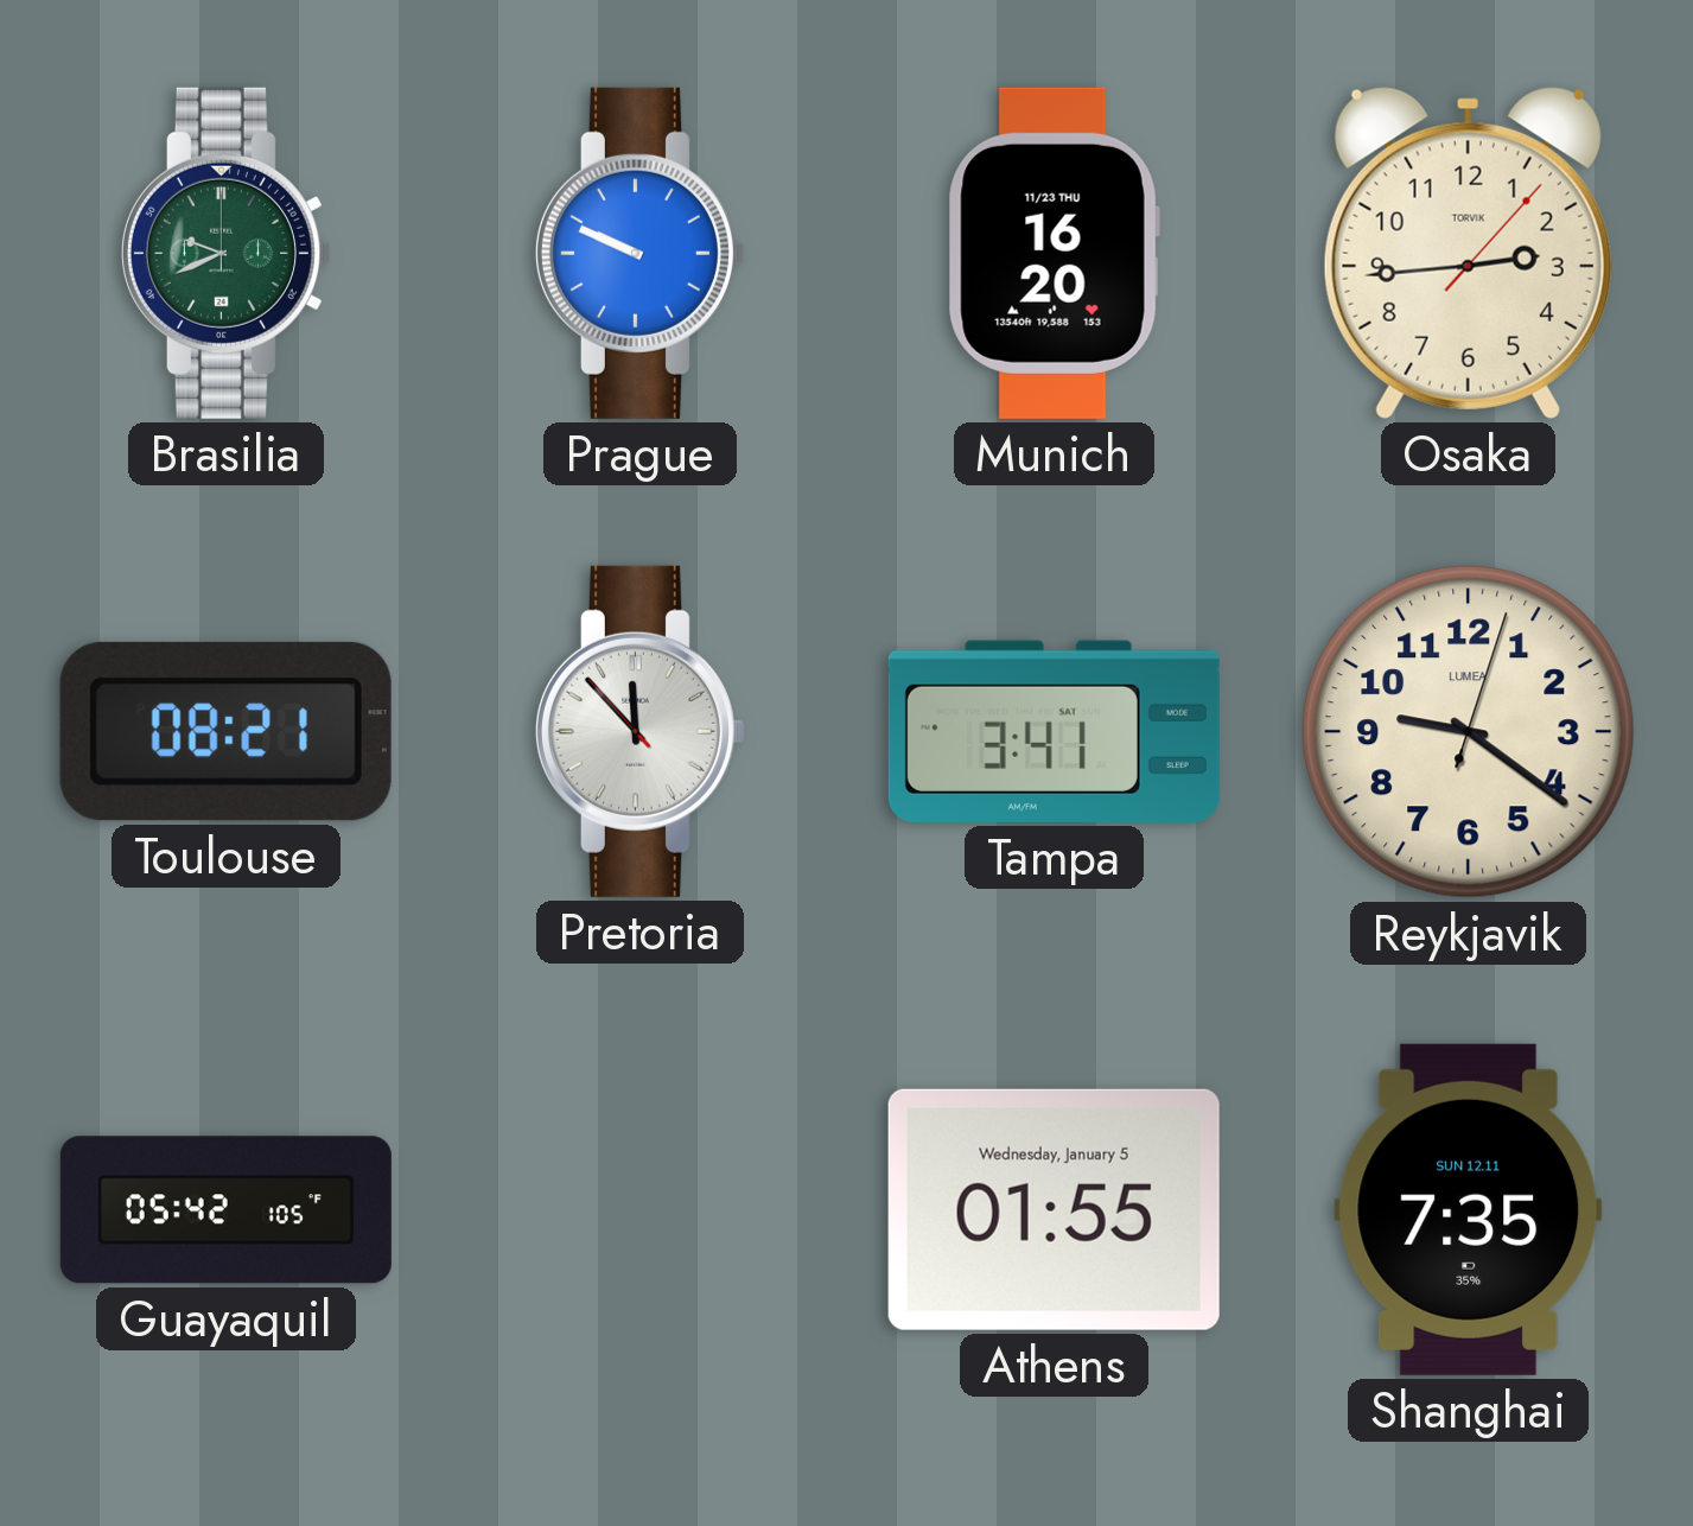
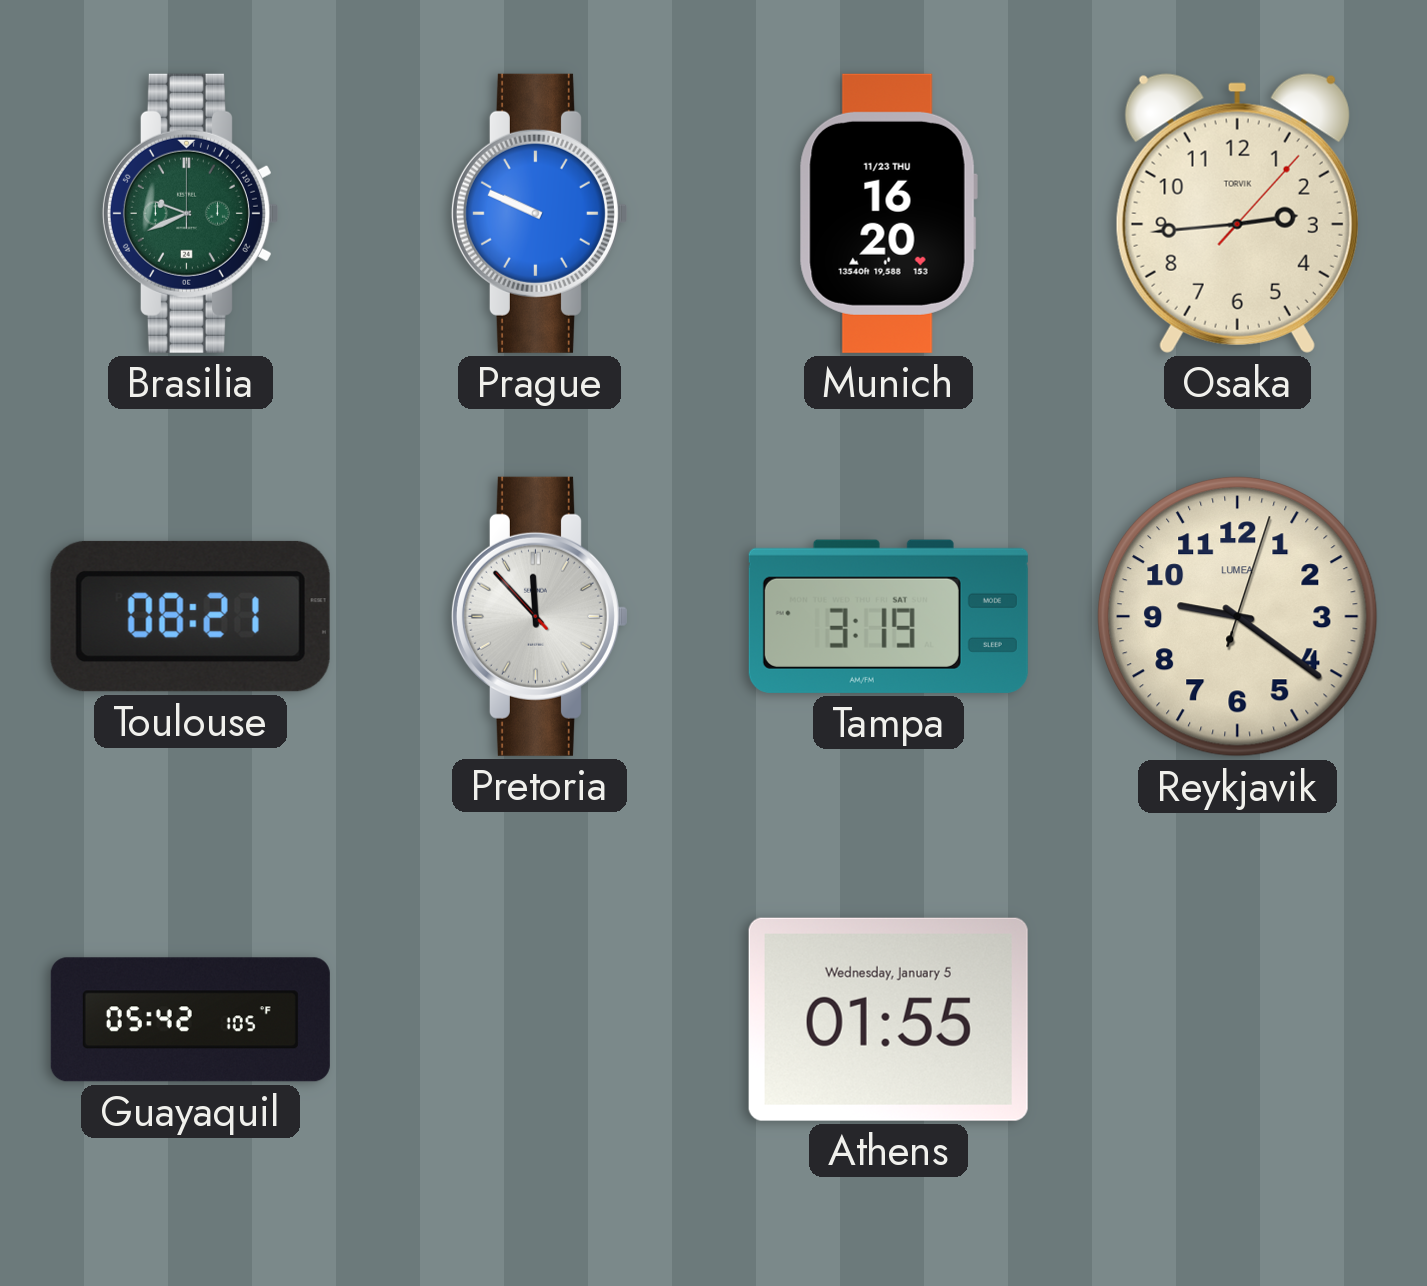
Tampa: 3:41 -> 3:19 (888, 616)
Shanghai: 7:35 -> none (1469, 1209)
